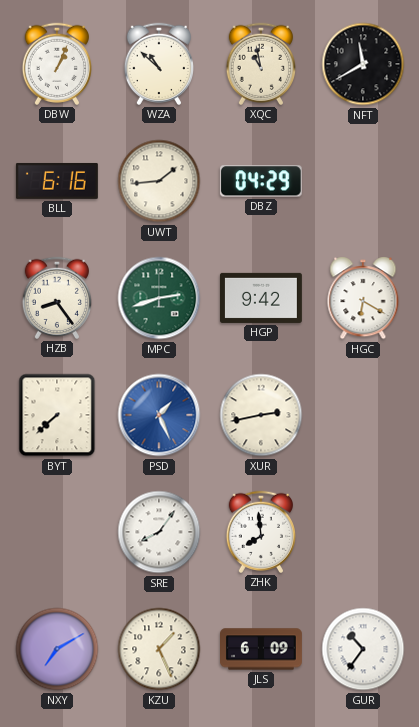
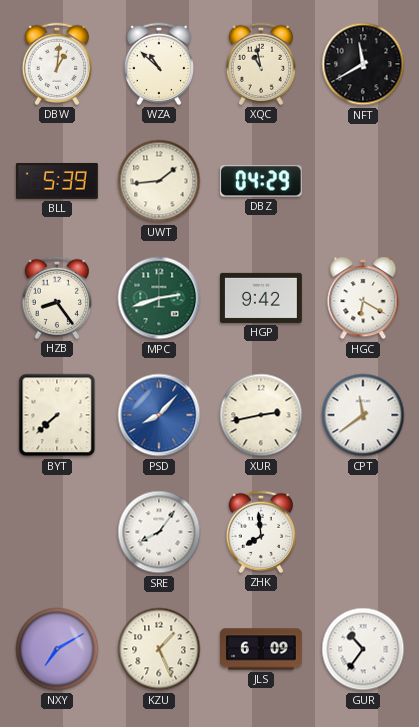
DBW: 1:04 -> 1:01 (56, 64)
BLL: 6:16 -> 5:39 (57, 181)
PSD: 1:26 -> 8:07 (159, 415)
CPT: none -> 11:39 (363, 415)
